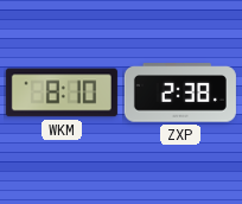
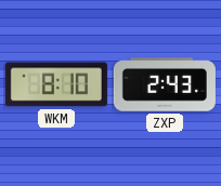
ZXP: 2:38 -> 2:43 (165, 84)
